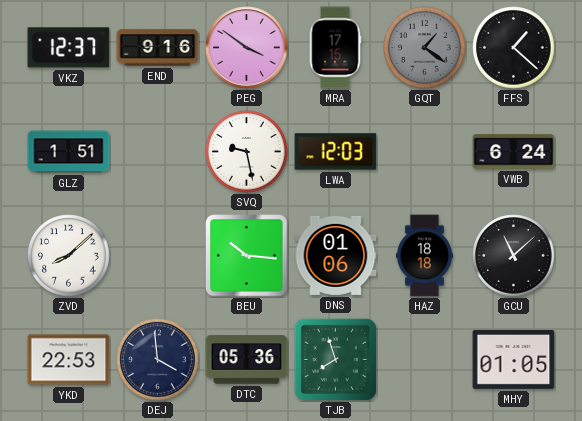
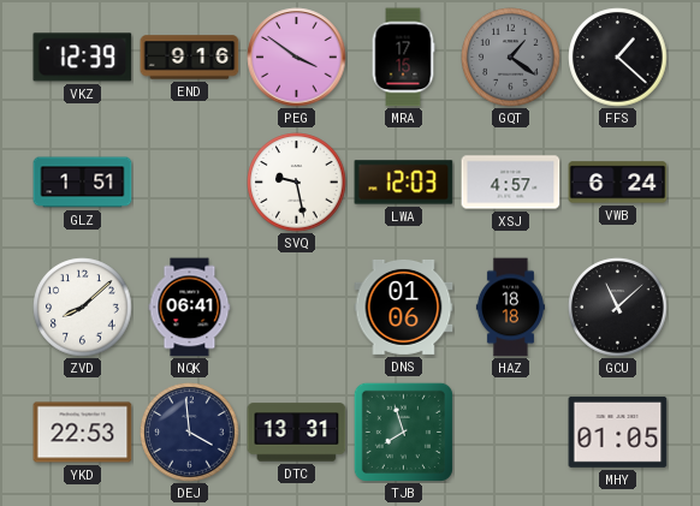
VKZ: 12:37 -> 12:39 (83, 58)
XSJ: none -> 4:57 (511, 183)
NQK: none -> 06:41 (190, 308)
BEU: 10:16 -> none (247, 256)
DTC: 05:36 -> 13:31 (297, 433)
